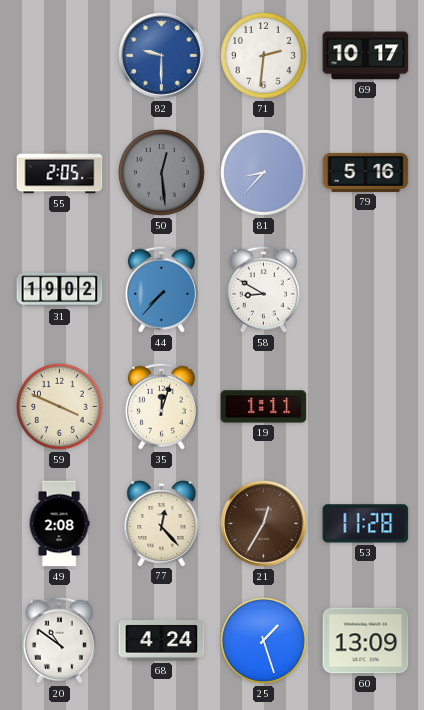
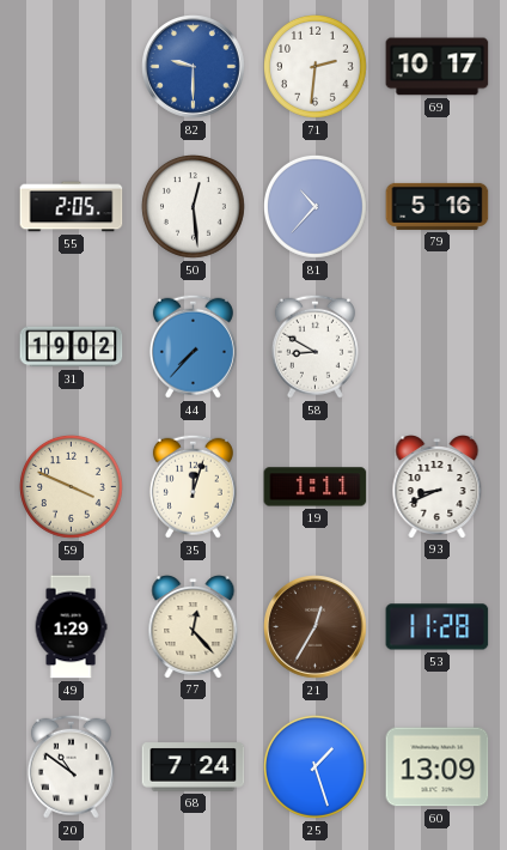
50 dial: grey -> white (193, 206)
81: 8:37 -> 10:37 (314, 206)
93: none -> 8:41 (438, 487)
49: 2:08 -> 1:29 (71, 627)
68: 4:24 -> 7:24 (194, 767)
